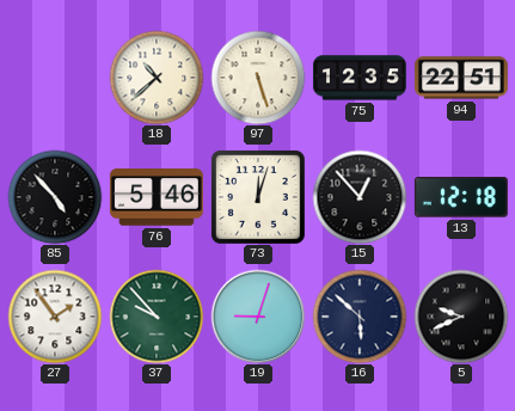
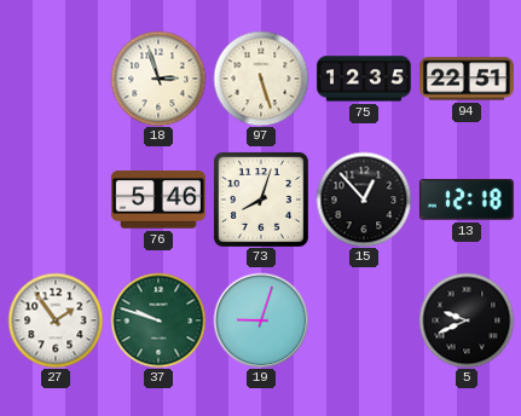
18: 10:38 -> 2:57 (158, 79)
85: 4:53 -> none (55, 197)
73: 12:03 -> 8:03 (261, 200)
37: 9:53 -> 9:48 (158, 320)
16: 5:52 -> none (360, 317)
